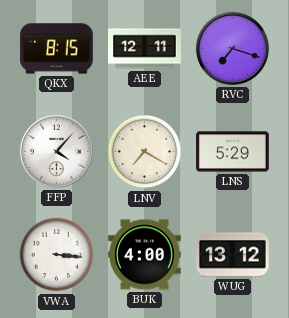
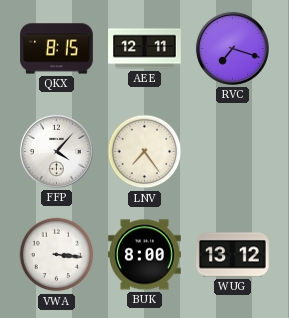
LNV: 7:20 -> 7:24 (145, 152)
LNS: 5:29 -> none (233, 152)
BUK: 4:00 -> 8:00 (145, 255)
